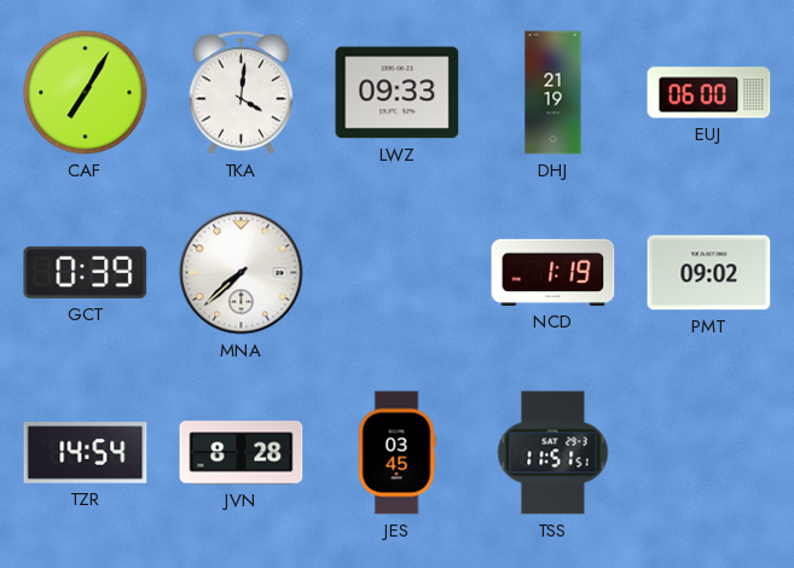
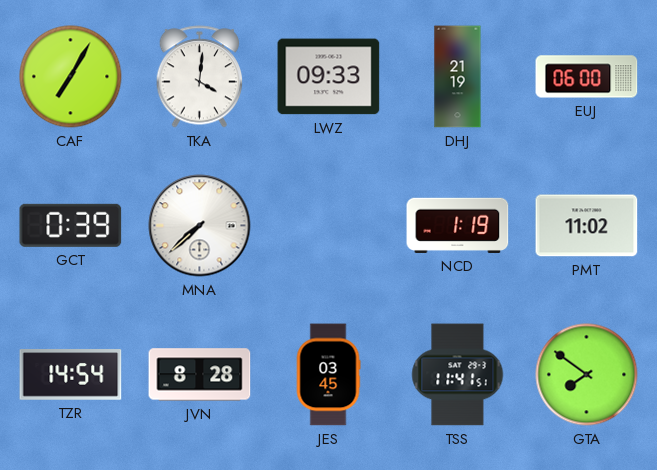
PMT: 09:02 -> 11:02 (587, 226)
TSS: 11:51 -> 11:41 (458, 375)
GTA: none -> 7:51 (587, 375)
